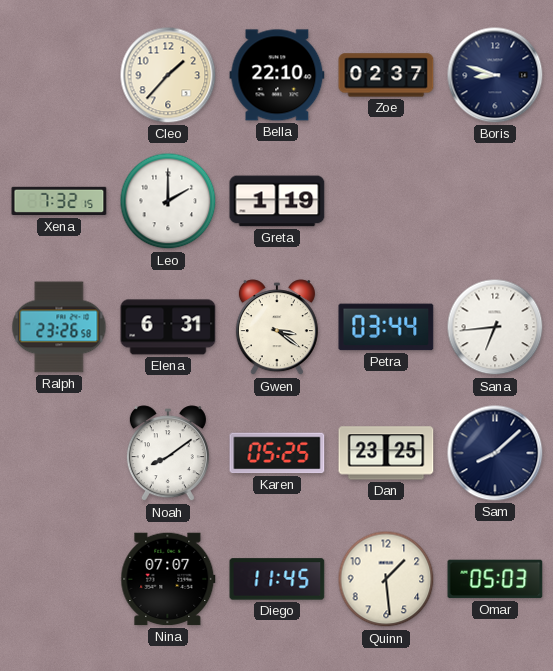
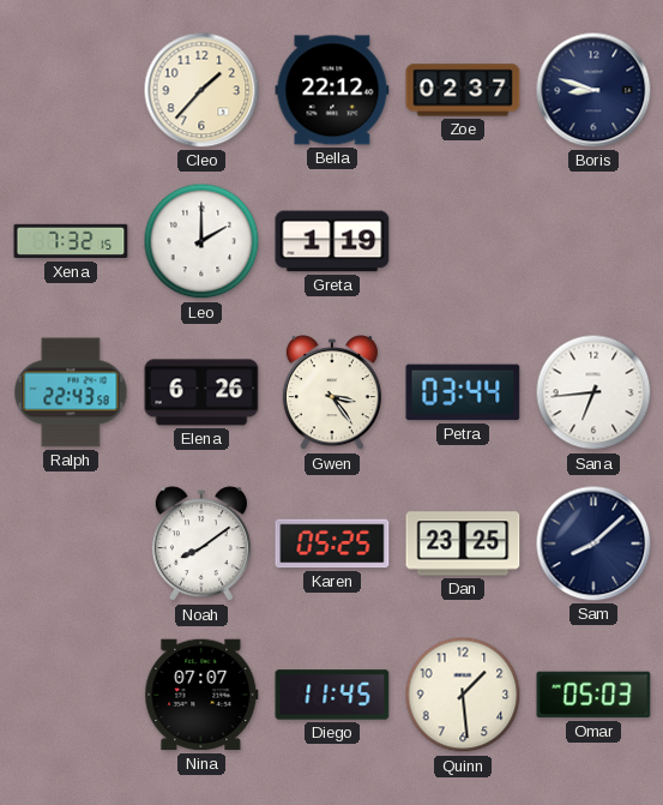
Bella: 22:10 -> 22:12 (332, 90)
Ralph: 23:26 -> 22:43 (71, 392)
Elena: 6:31 -> 6:26 (201, 392)
Gwen: 3:21 -> 3:24 (332, 394)
